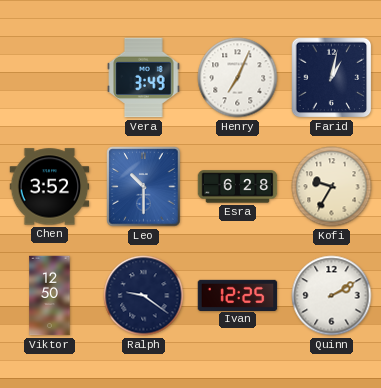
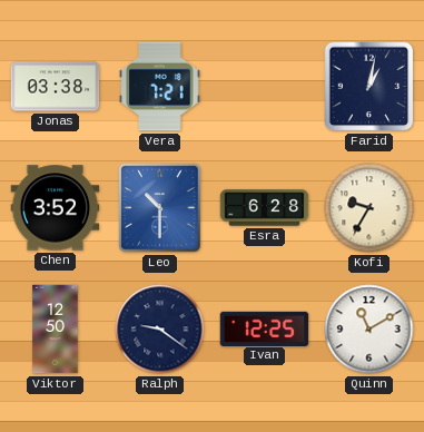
Jonas: none -> 03:38 (56, 87)
Vera: 3:49 -> 7:21 (160, 87)
Henry: 7:04 -> none (238, 78)
Quinn: 2:10 -> 11:10 (369, 330)
